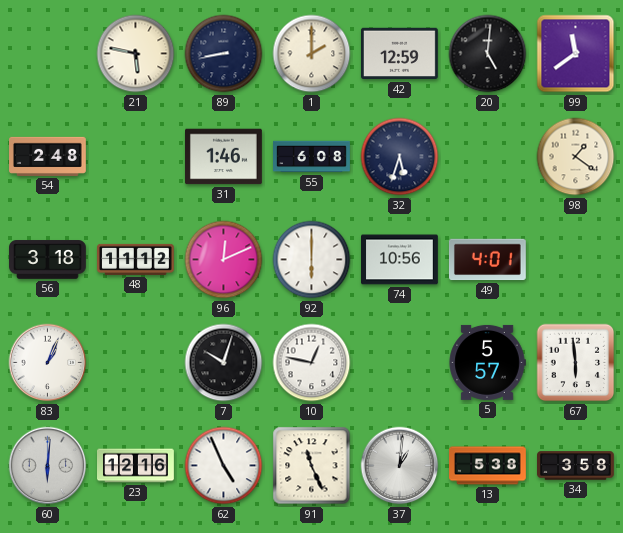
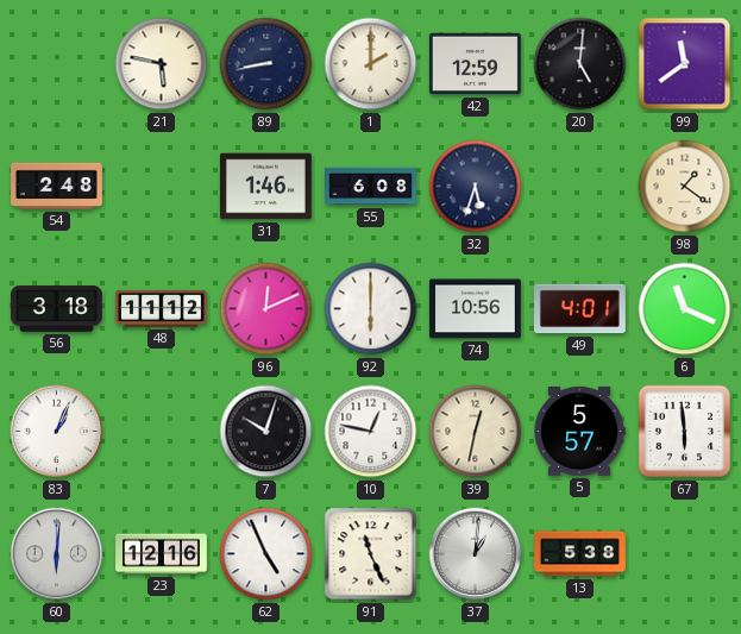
6: none -> 11:19 (685, 309)
39: none -> 12:32 (476, 432)
34: 3:58 -> none (576, 466)
